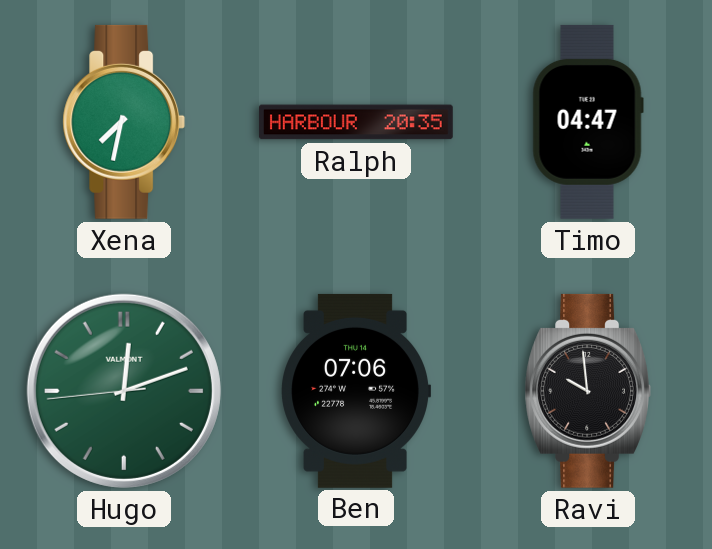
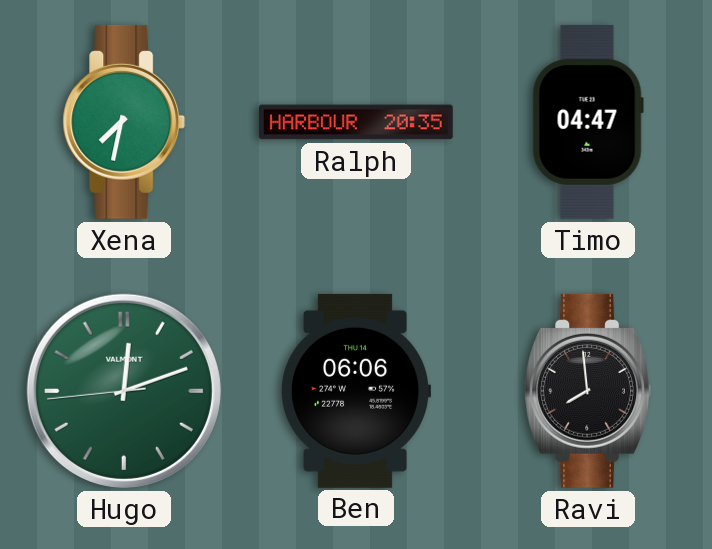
Ben: 07:06 -> 06:06 (356, 391)
Ravi: 9:59 -> 7:59 (588, 391)
